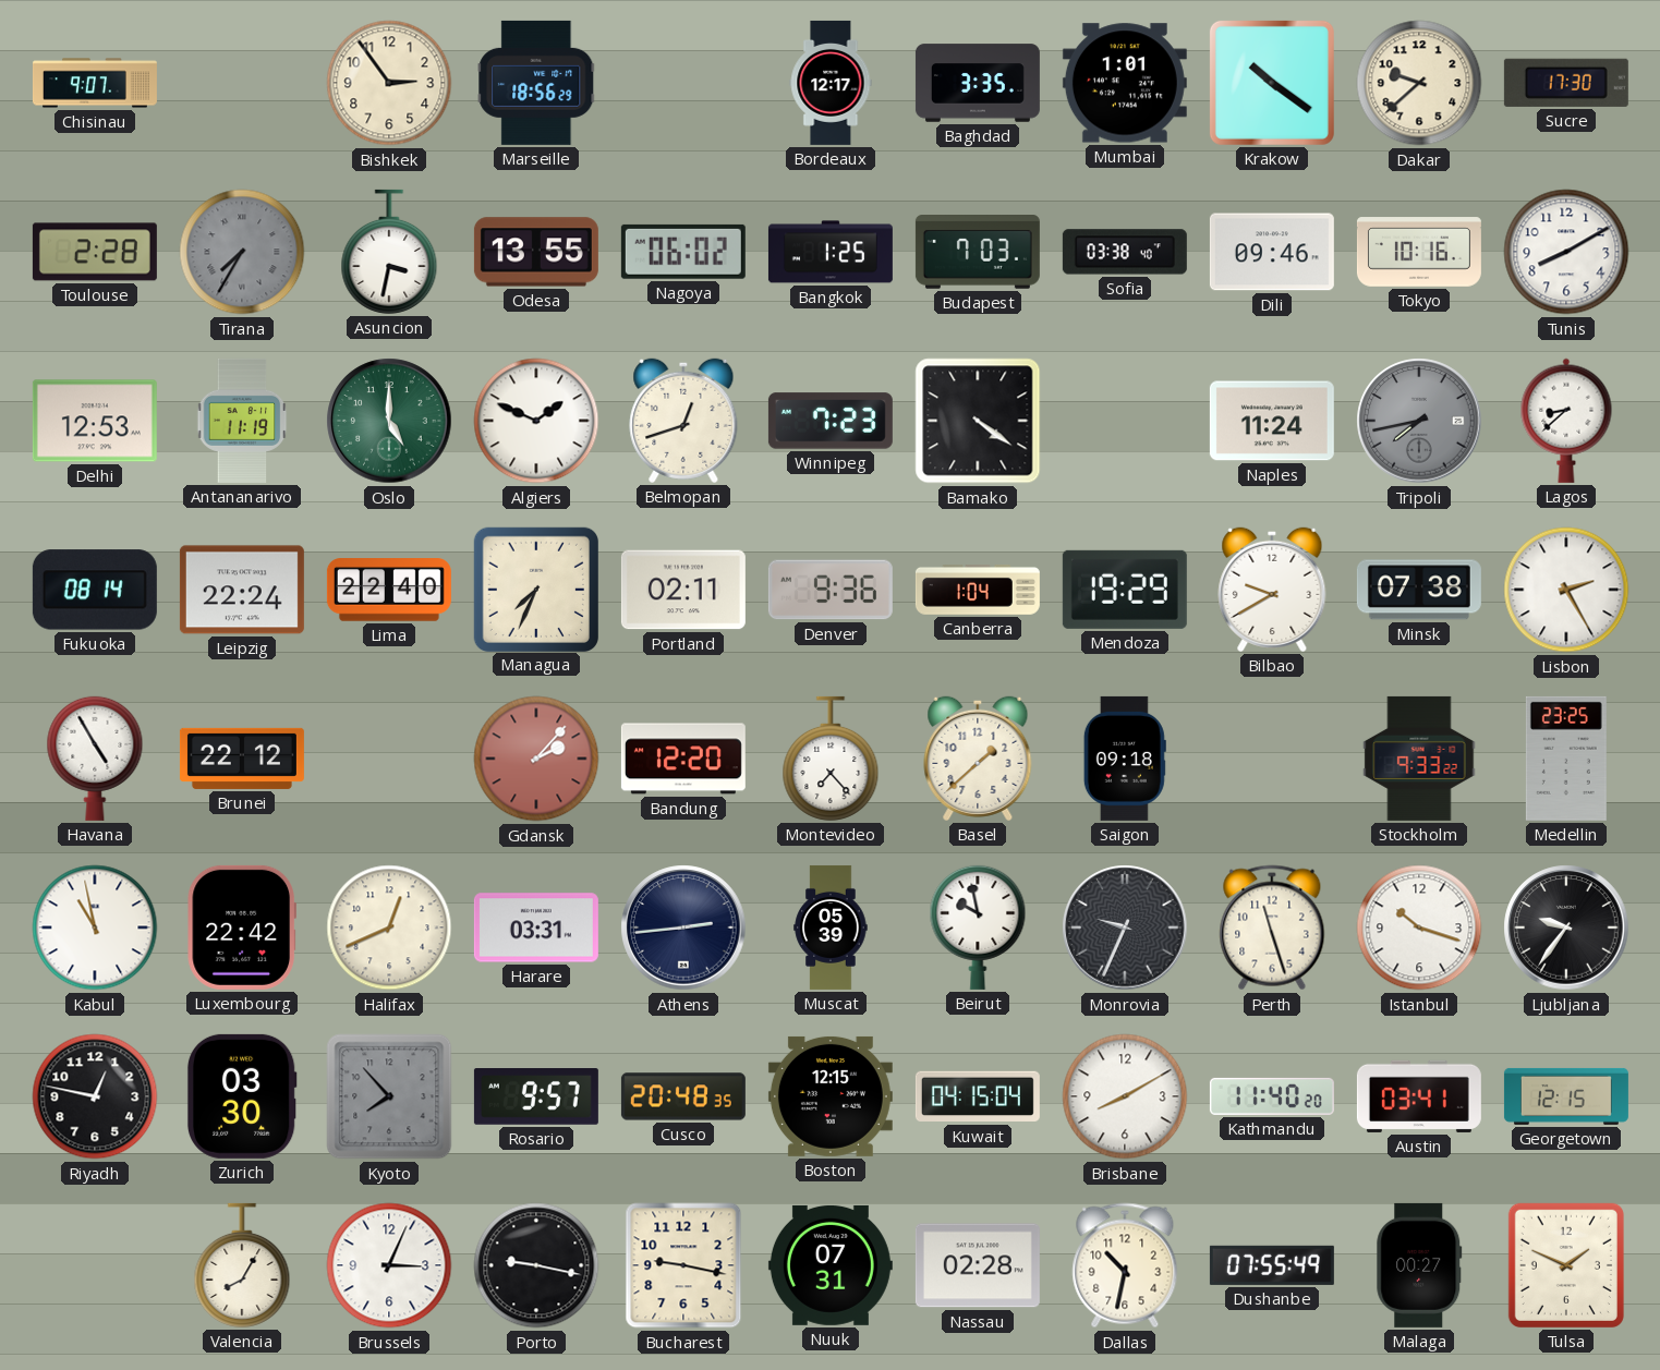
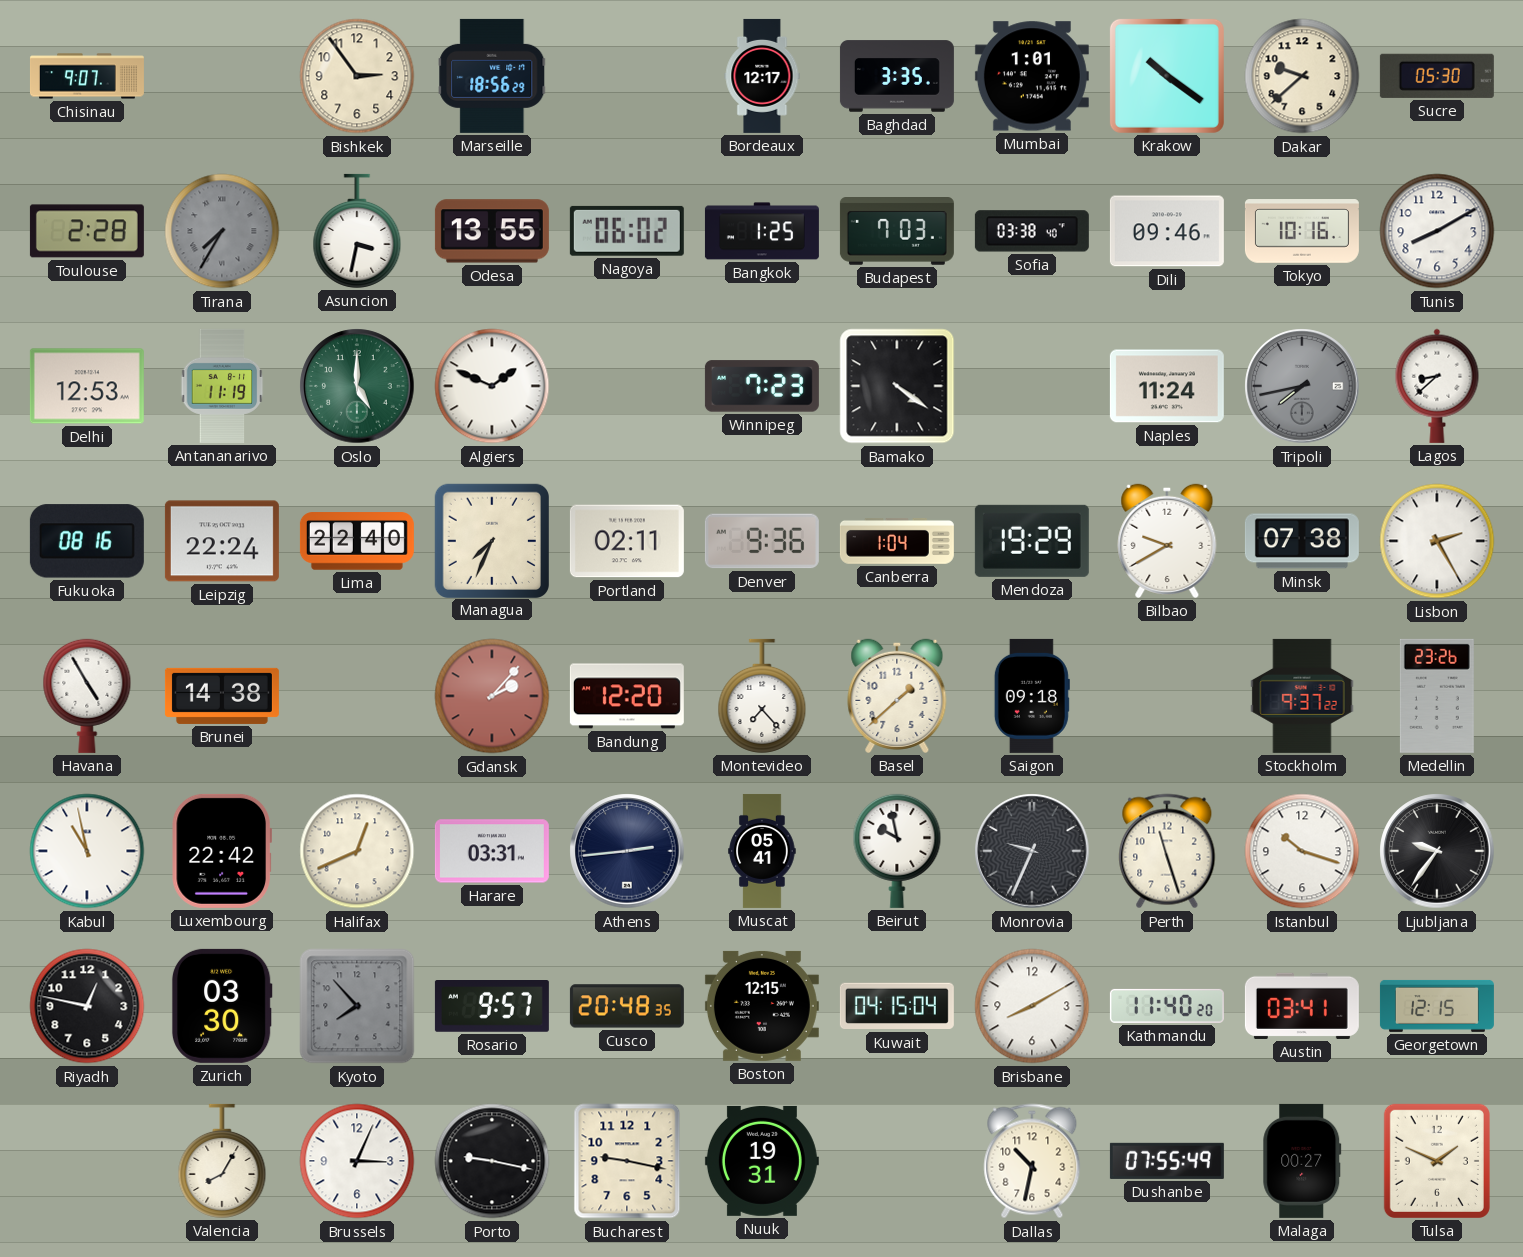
Sucre: 17:30 -> 05:30 (1437, 76)
Belmopan: 12:42 -> none (683, 421)
Fukuoka: 08:14 -> 08:16 (87, 541)
Brunei: 22:12 -> 14:38 (222, 696)
Stockholm: 9:33 -> 9:37 (1302, 696)
Medellin: 23:25 -> 23:26 (1437, 696)
Muscat: 05:39 -> 05:41 (762, 851)
Nuuk: 07:31 -> 19:31 (762, 1161)
Nassau: 02:28 -> none (978, 1265)
